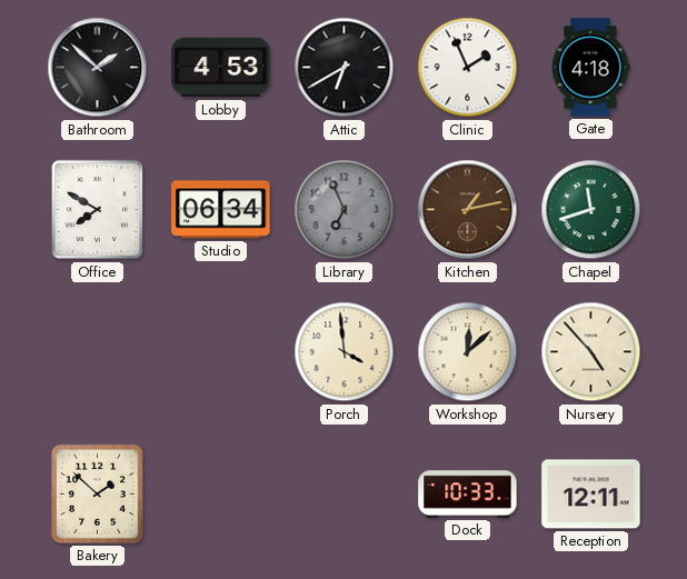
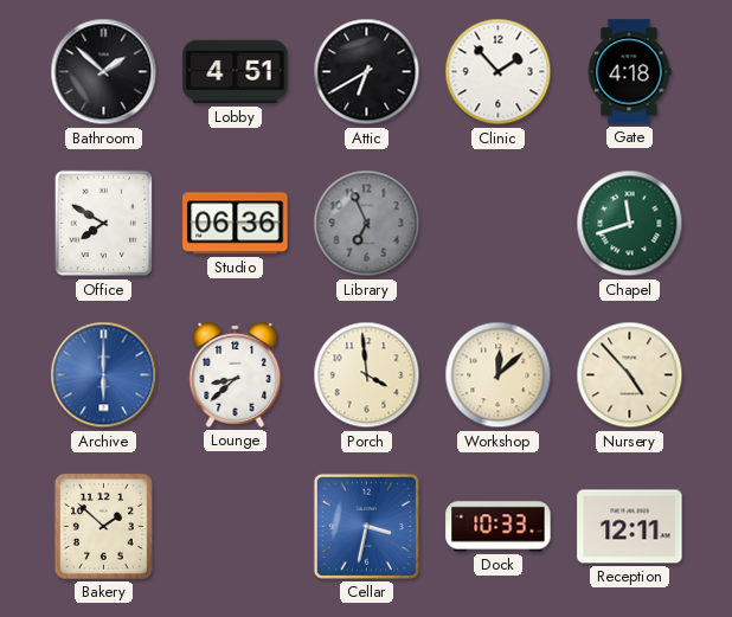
Lobby: 4:53 -> 4:51 (236, 72)
Clinic: 1:56 -> 1:53 (499, 72)
Studio: 06:34 -> 06:36 (236, 224)
Kitchen: 1:13 -> none (468, 210)
Archive: none -> 6:00 (104, 375)
Lounge: none -> 8:38 (236, 374)
Cellar: none -> 3:32 (366, 526)
